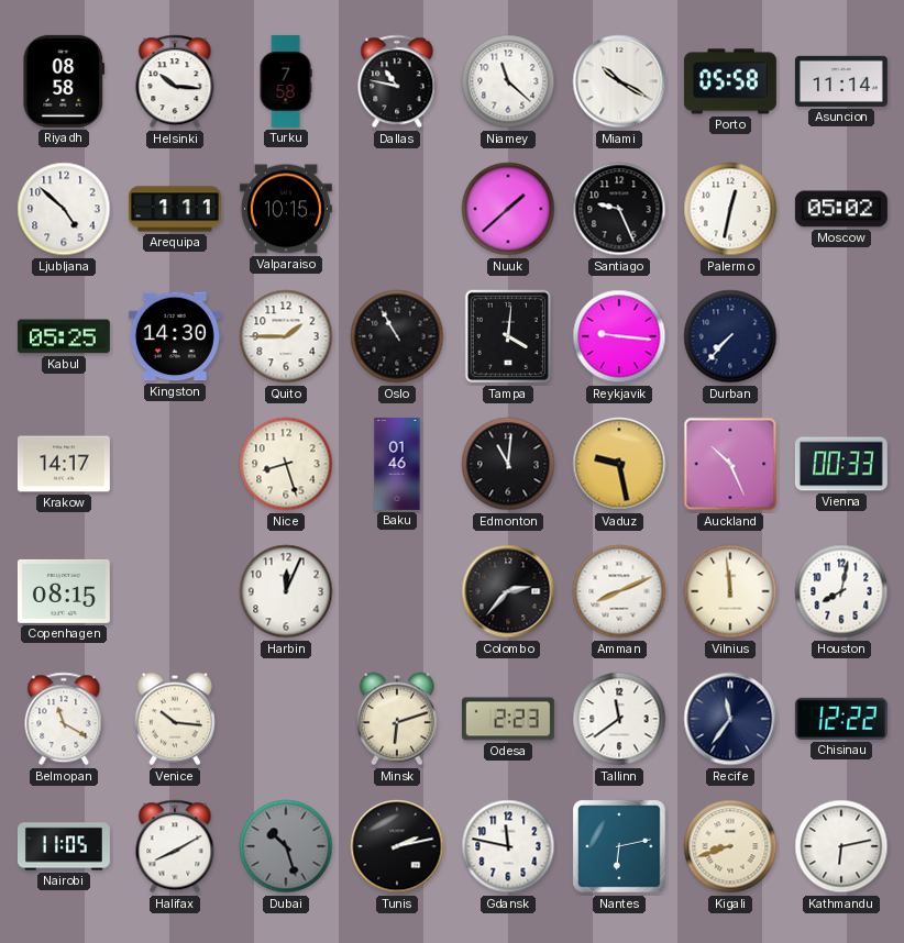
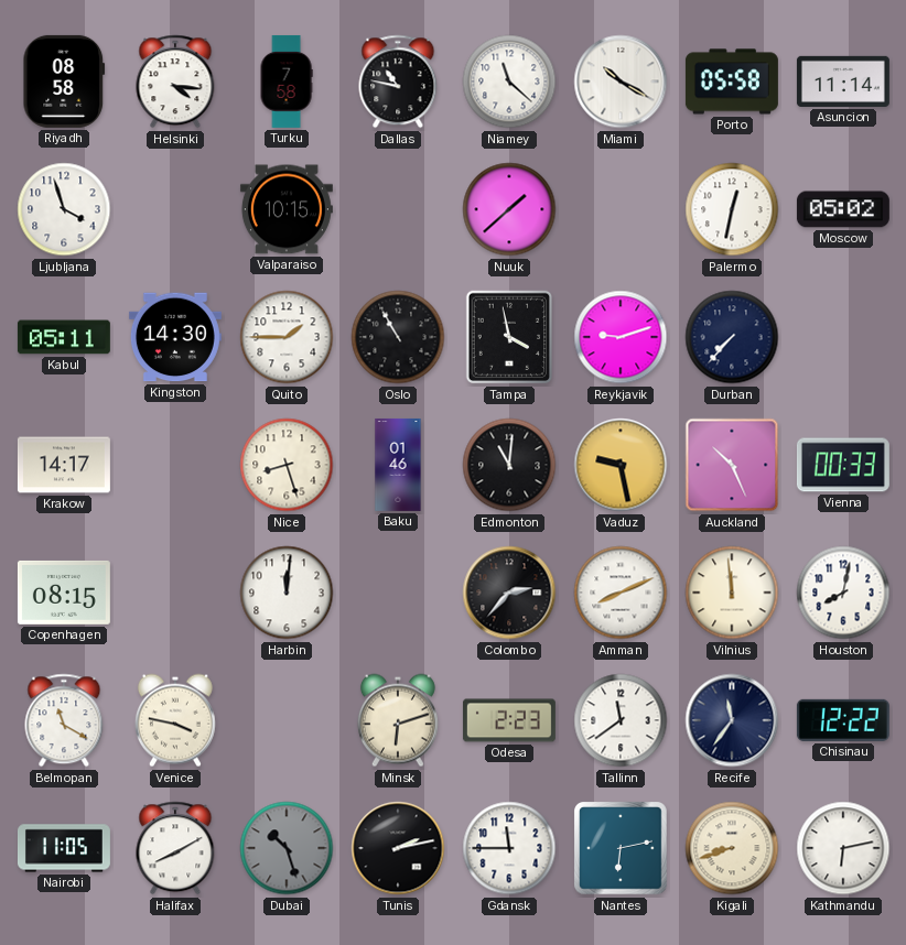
Helsinki: 10:16 -> 4:16 (175, 82)
Ljubljana: 4:52 -> 3:57 (64, 209)
Arequipa: 1:11 -> none (175, 209)
Santiago: 9:26 -> none (619, 209)
Kabul: 05:25 -> 05:11 (64, 337)
Tampa: 4:01 -> 3:58 (509, 337)
Reykjavik: 9:16 -> 9:12 (621, 337)
Harbin: 12:04 -> 12:01 (287, 593)
Venice: 10:16 -> 3:47 (175, 720)
Gdansk: 11:47 -> 11:45 (509, 848)
